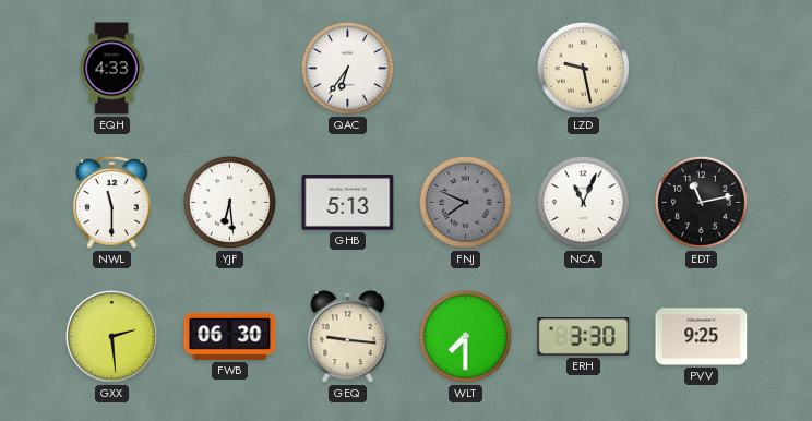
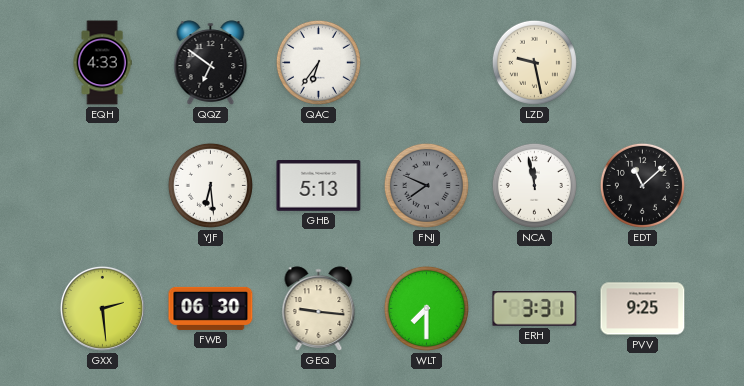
QQZ: none -> 6:51 (211, 63)
NWL: 11:30 -> none (111, 202)
NCA: 11:04 -> 11:58 (534, 185)
EDT: 11:13 -> 11:08 (642, 185)
ERH: 3:30 -> 3:31 (535, 309)
